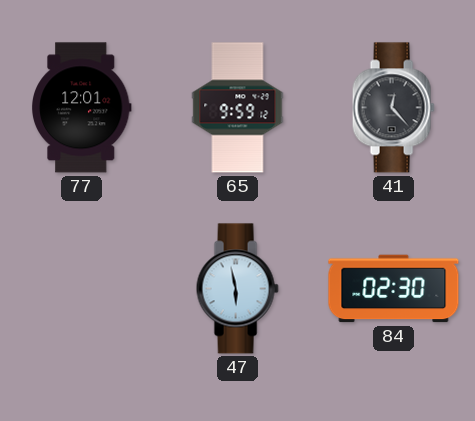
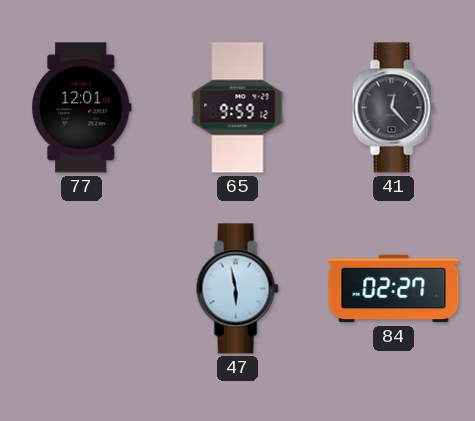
84: 02:30 -> 02:27 (394, 289)
